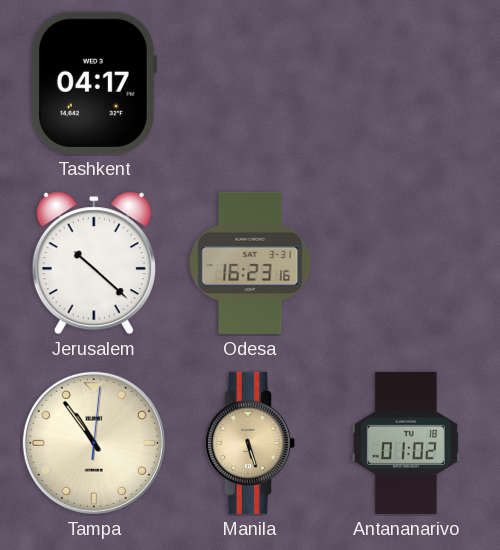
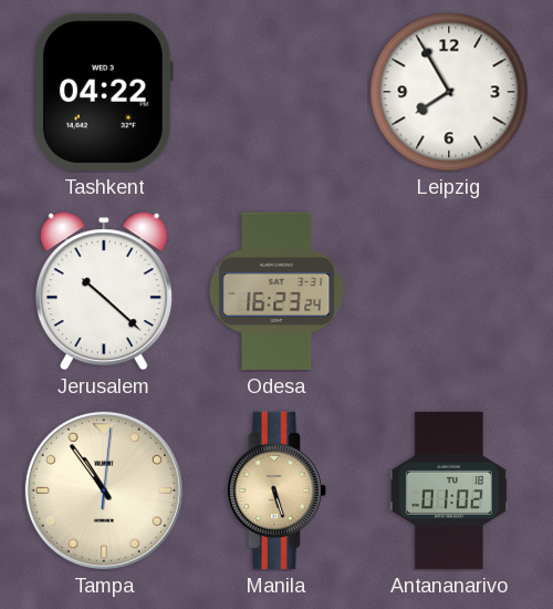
Tashkent: 04:17 -> 04:22 (103, 92)
Leipzig: none -> 7:55 (449, 92)
Odesa: 16:23:16 -> 16:23:24 (276, 291)
